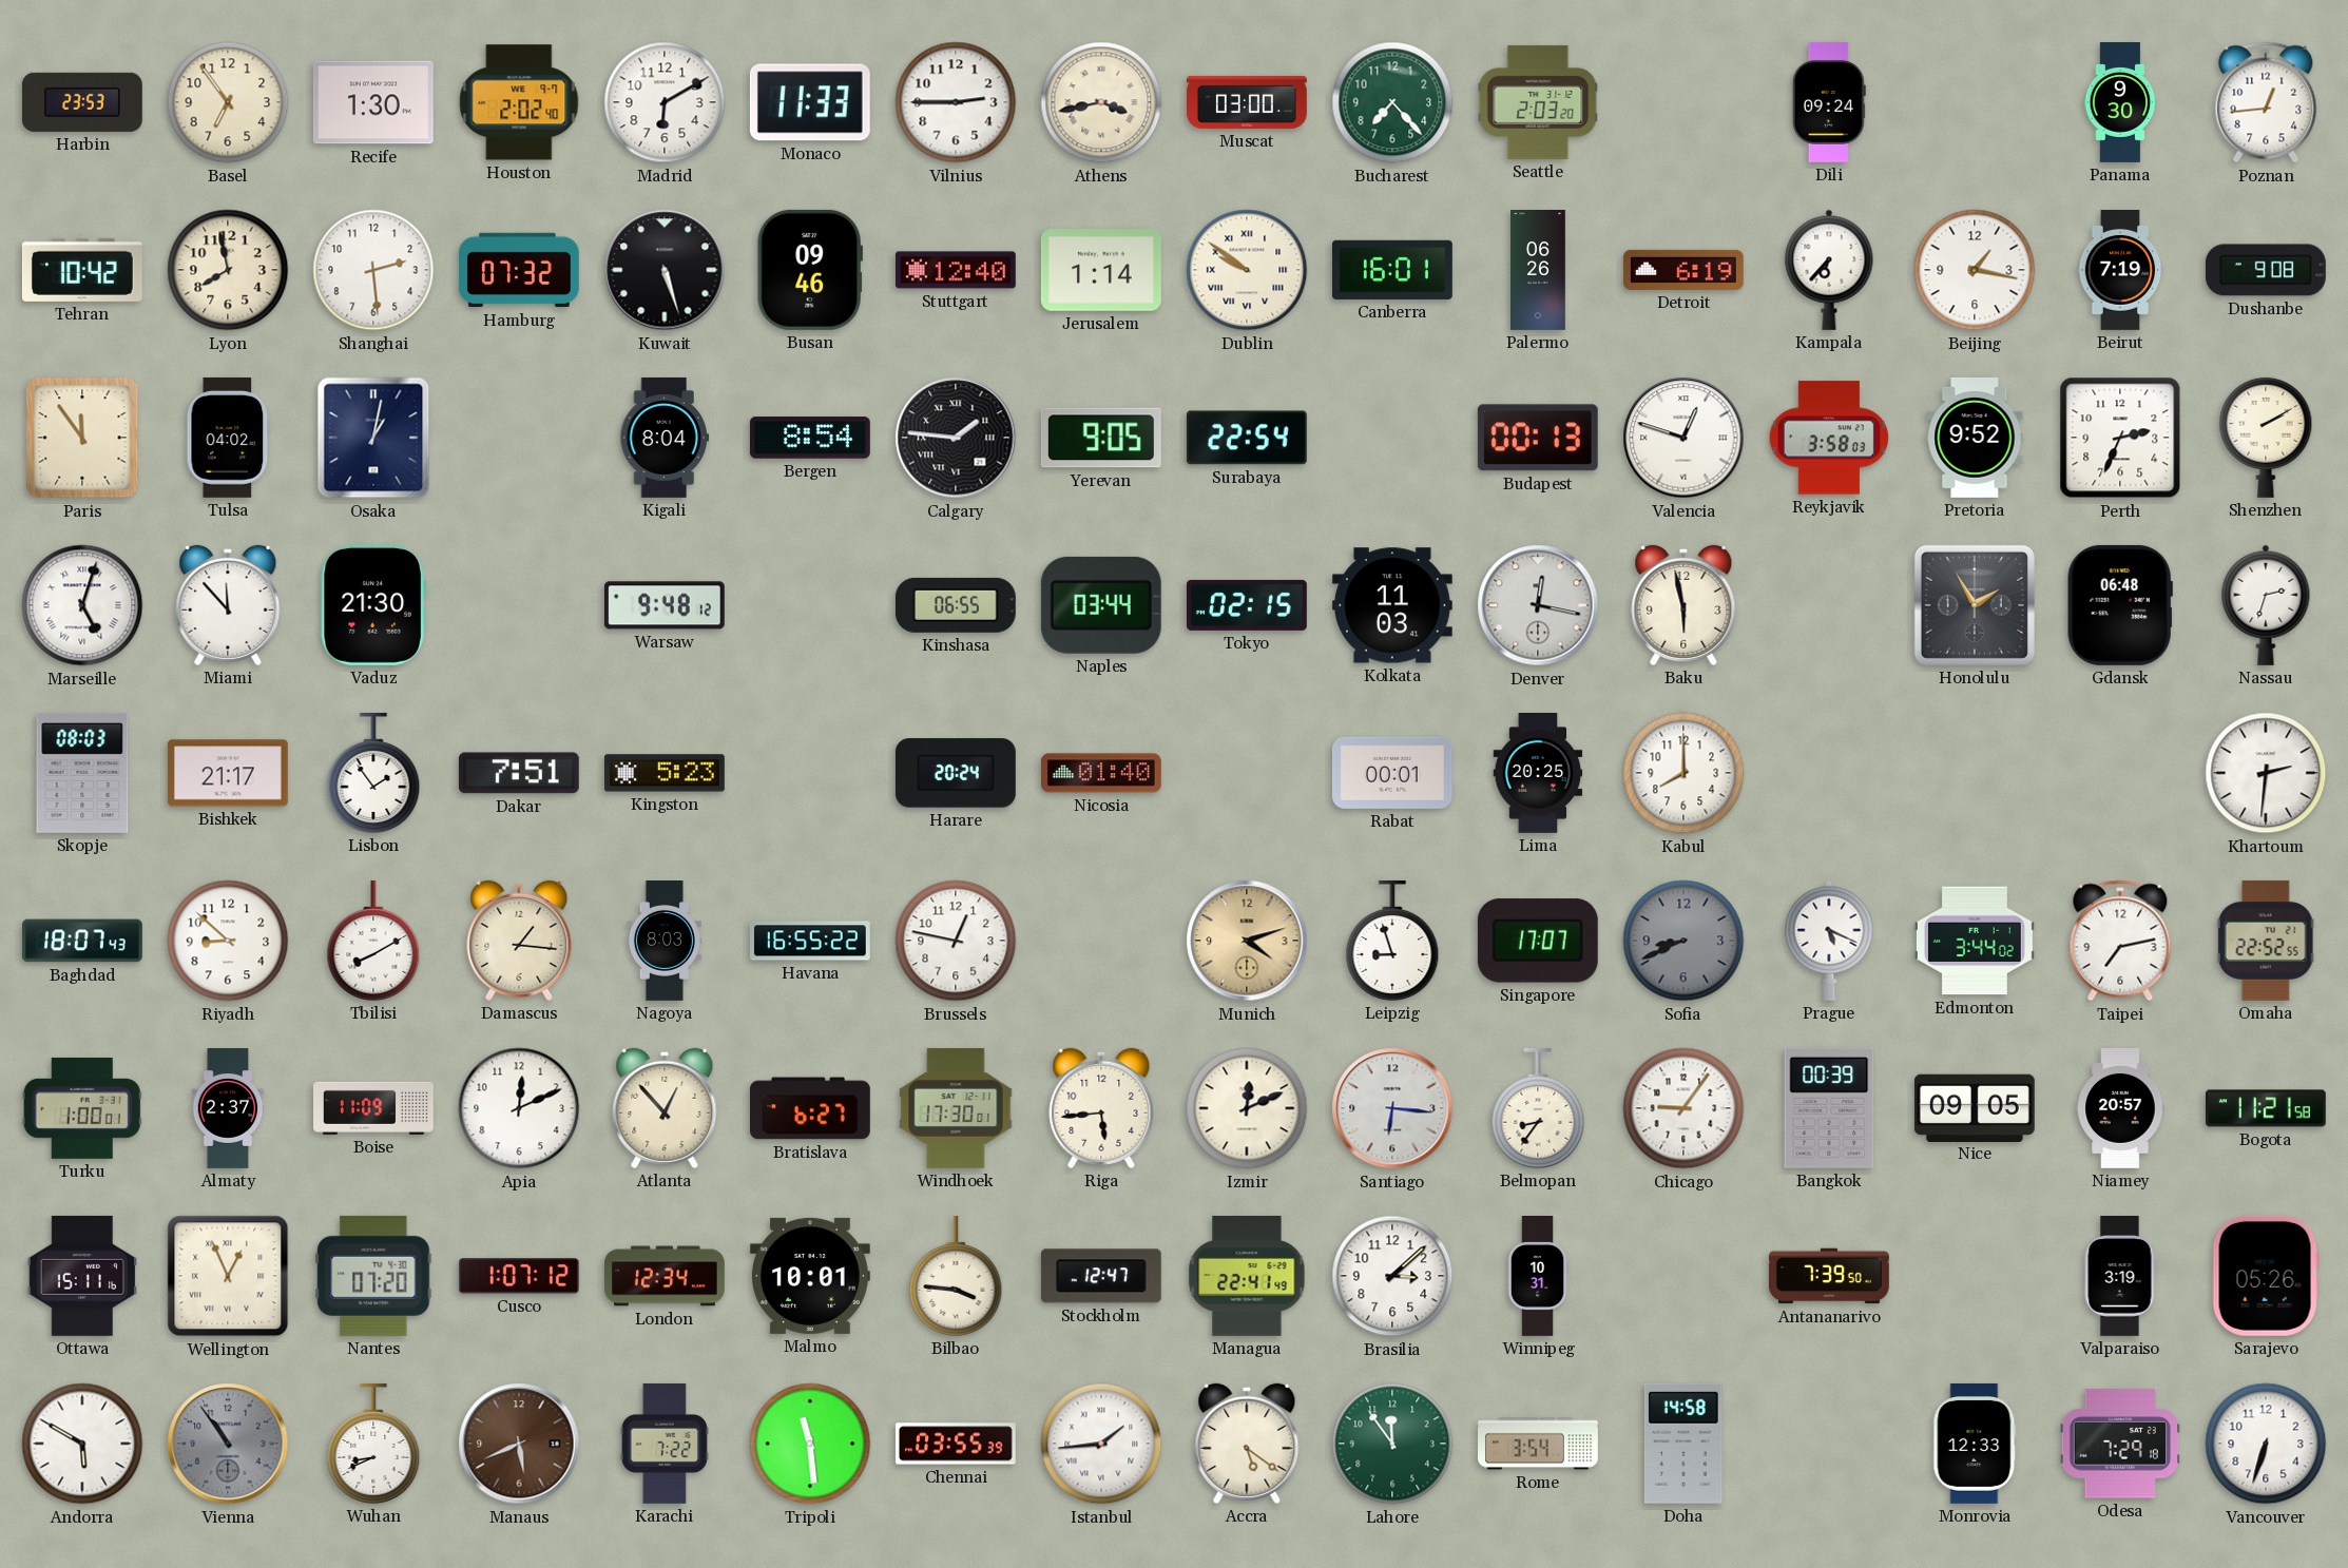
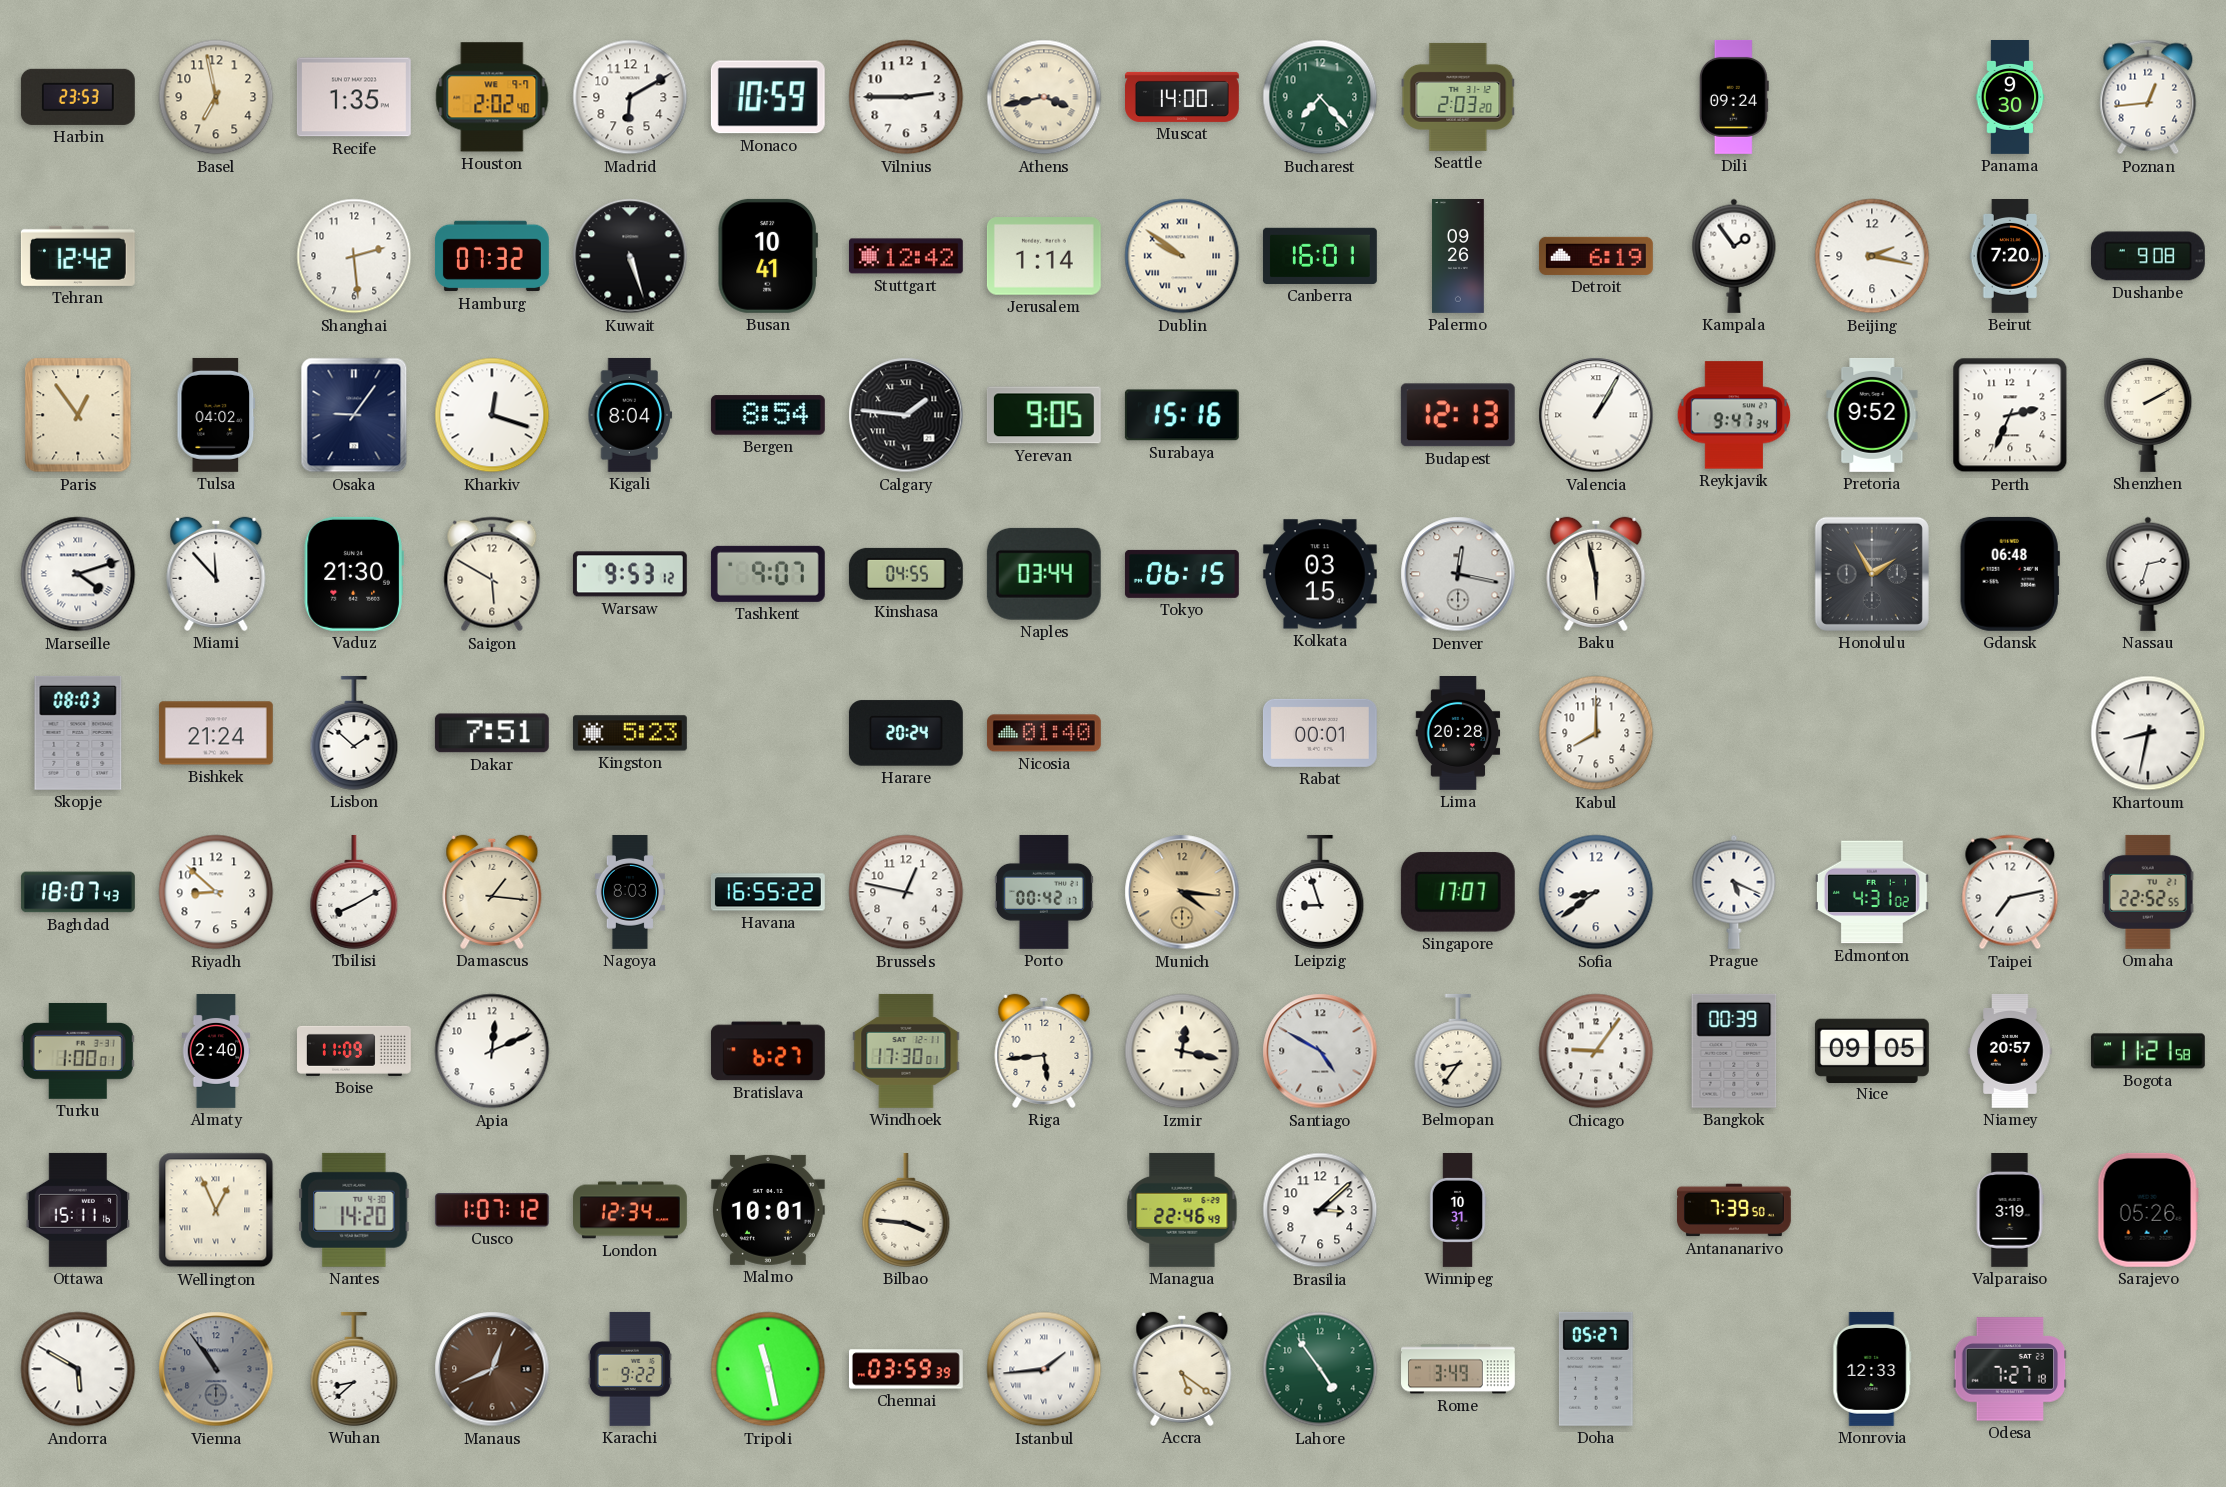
Basel: 6:54 -> 6:58 (216, 97)
Recife: 1:30 -> 1:35 (354, 97)
Monaco: 11:33 -> 10:59 (768, 97)
Muscat: 03:00 -> 14:00 (1183, 97)
Tehran: 10:42 -> 12:42 (78, 256)
Lyon: 7:58 -> none (228, 270)
Busan: 09:46 -> 10:41 (768, 256)
Stuttgart: 12:40 -> 12:42 (906, 256)
Palermo: 06:26 -> 09:26 (1459, 257)
Kampala: 6:37 -> 1:54 (1734, 256)
Beijing: 1:17 -> 2:17 (1872, 256)
Beirut: 7:19 -> 7:20 (2010, 257)
Paris: 11:54 -> 12:54 (78, 415)
Osaka: 1:02 -> 9:06 (354, 415)
Kharkiv: none -> 12:18 (492, 415)
Surabaya: 22:54 -> 15:16 (1182, 415)
Budapest: 00:13 -> 12:13 (1458, 415)
Valencia: 12:48 -> 1:05 (1596, 415)
Reykjavik: 3:58 -> 9:47 (1734, 415)
Marseille: 5:03 -> 4:12 (78, 574)
Saigon: none -> 5:50 (492, 574)
Warsaw: 9:48 -> 9:53 (630, 574)
Tashkent: none -> 9:07 (768, 574)
Kinshasa: 06:55 -> 04:55 (906, 574)
Tokyo: 02:15 -> 06:15 (1182, 574)
Kolkata: 11:03 -> 03:15 (1320, 574)
Bishkek: 21:17 -> 21:24 (216, 733)
Lisbon: 1:54 -> 1:52 (354, 733)
Lima: 20:25 -> 20:28 (1458, 734)
Khartoum: 2:31 -> 8:32 (2148, 733)
Porto: none -> 00:42 (1044, 892)
Munich: 4:12 -> 4:16 (1182, 892)
Sofia: 8:41 -> 8:39 (1596, 892)
Sofia dial: grey -> white (1596, 892)
Edmonton: 3:44 -> 4:31 (1872, 892)
Almaty: 2:37 -> 2:40 (216, 1052)
Atlanta: 12:53 -> none (665, 1108)
Izmir: 12:11 -> 12:17 (1182, 1051)
Santiago: 6:16 -> 4:50 (1320, 1051)
Nantes: 07:20 -> 14:20 (354, 1210)
Stockholm: 12:47 -> none (1101, 1276)
Managua: 22:41 -> 22:46 (1182, 1210)
Wuhan: 8:41 -> 8:38 (354, 1369)
Manaus: 5:41 -> 12:41 (492, 1369)
Karachi: 7:22 -> 9:22 (630, 1369)
Tripoli: 11:29 -> 11:28 (768, 1369)
Chennai: 03:55 -> 03:59 (906, 1369)
Lahore: 11:54 -> 4:54 (1320, 1369)
Rome: 3:54 -> 3:49 (1459, 1369)
Doha: 14:58 -> 05:27 (1596, 1369)
Odesa: 7:29 -> 7:27 (2010, 1369)
Vancouver: 6:33 -> none (2266, 1444)
